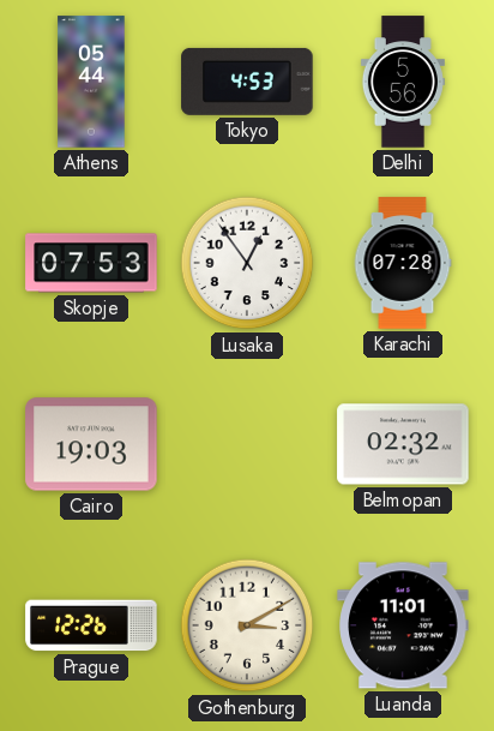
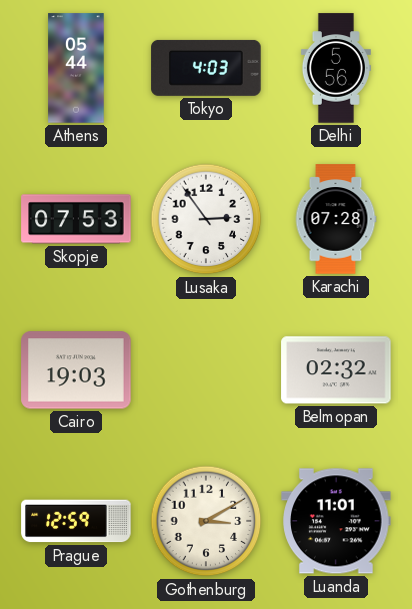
Tokyo: 4:53 -> 4:03 (206, 68)
Lusaka: 12:54 -> 2:54 (206, 219)
Prague: 12:26 -> 12:59 (76, 521)
